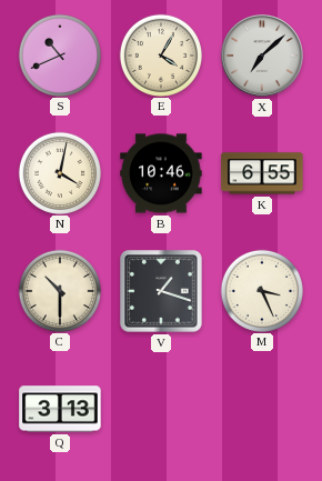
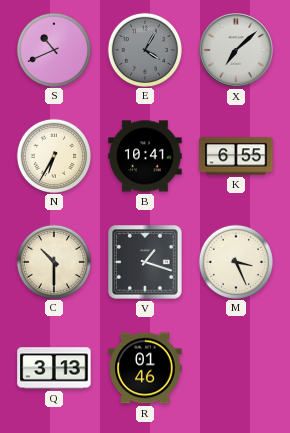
E dial: cream -> grey (144, 49)
N: 4:02 -> 6:35 (53, 155)
B: 10:46 -> 10:41 (145, 156)
R: none -> 01:46 (145, 368)
